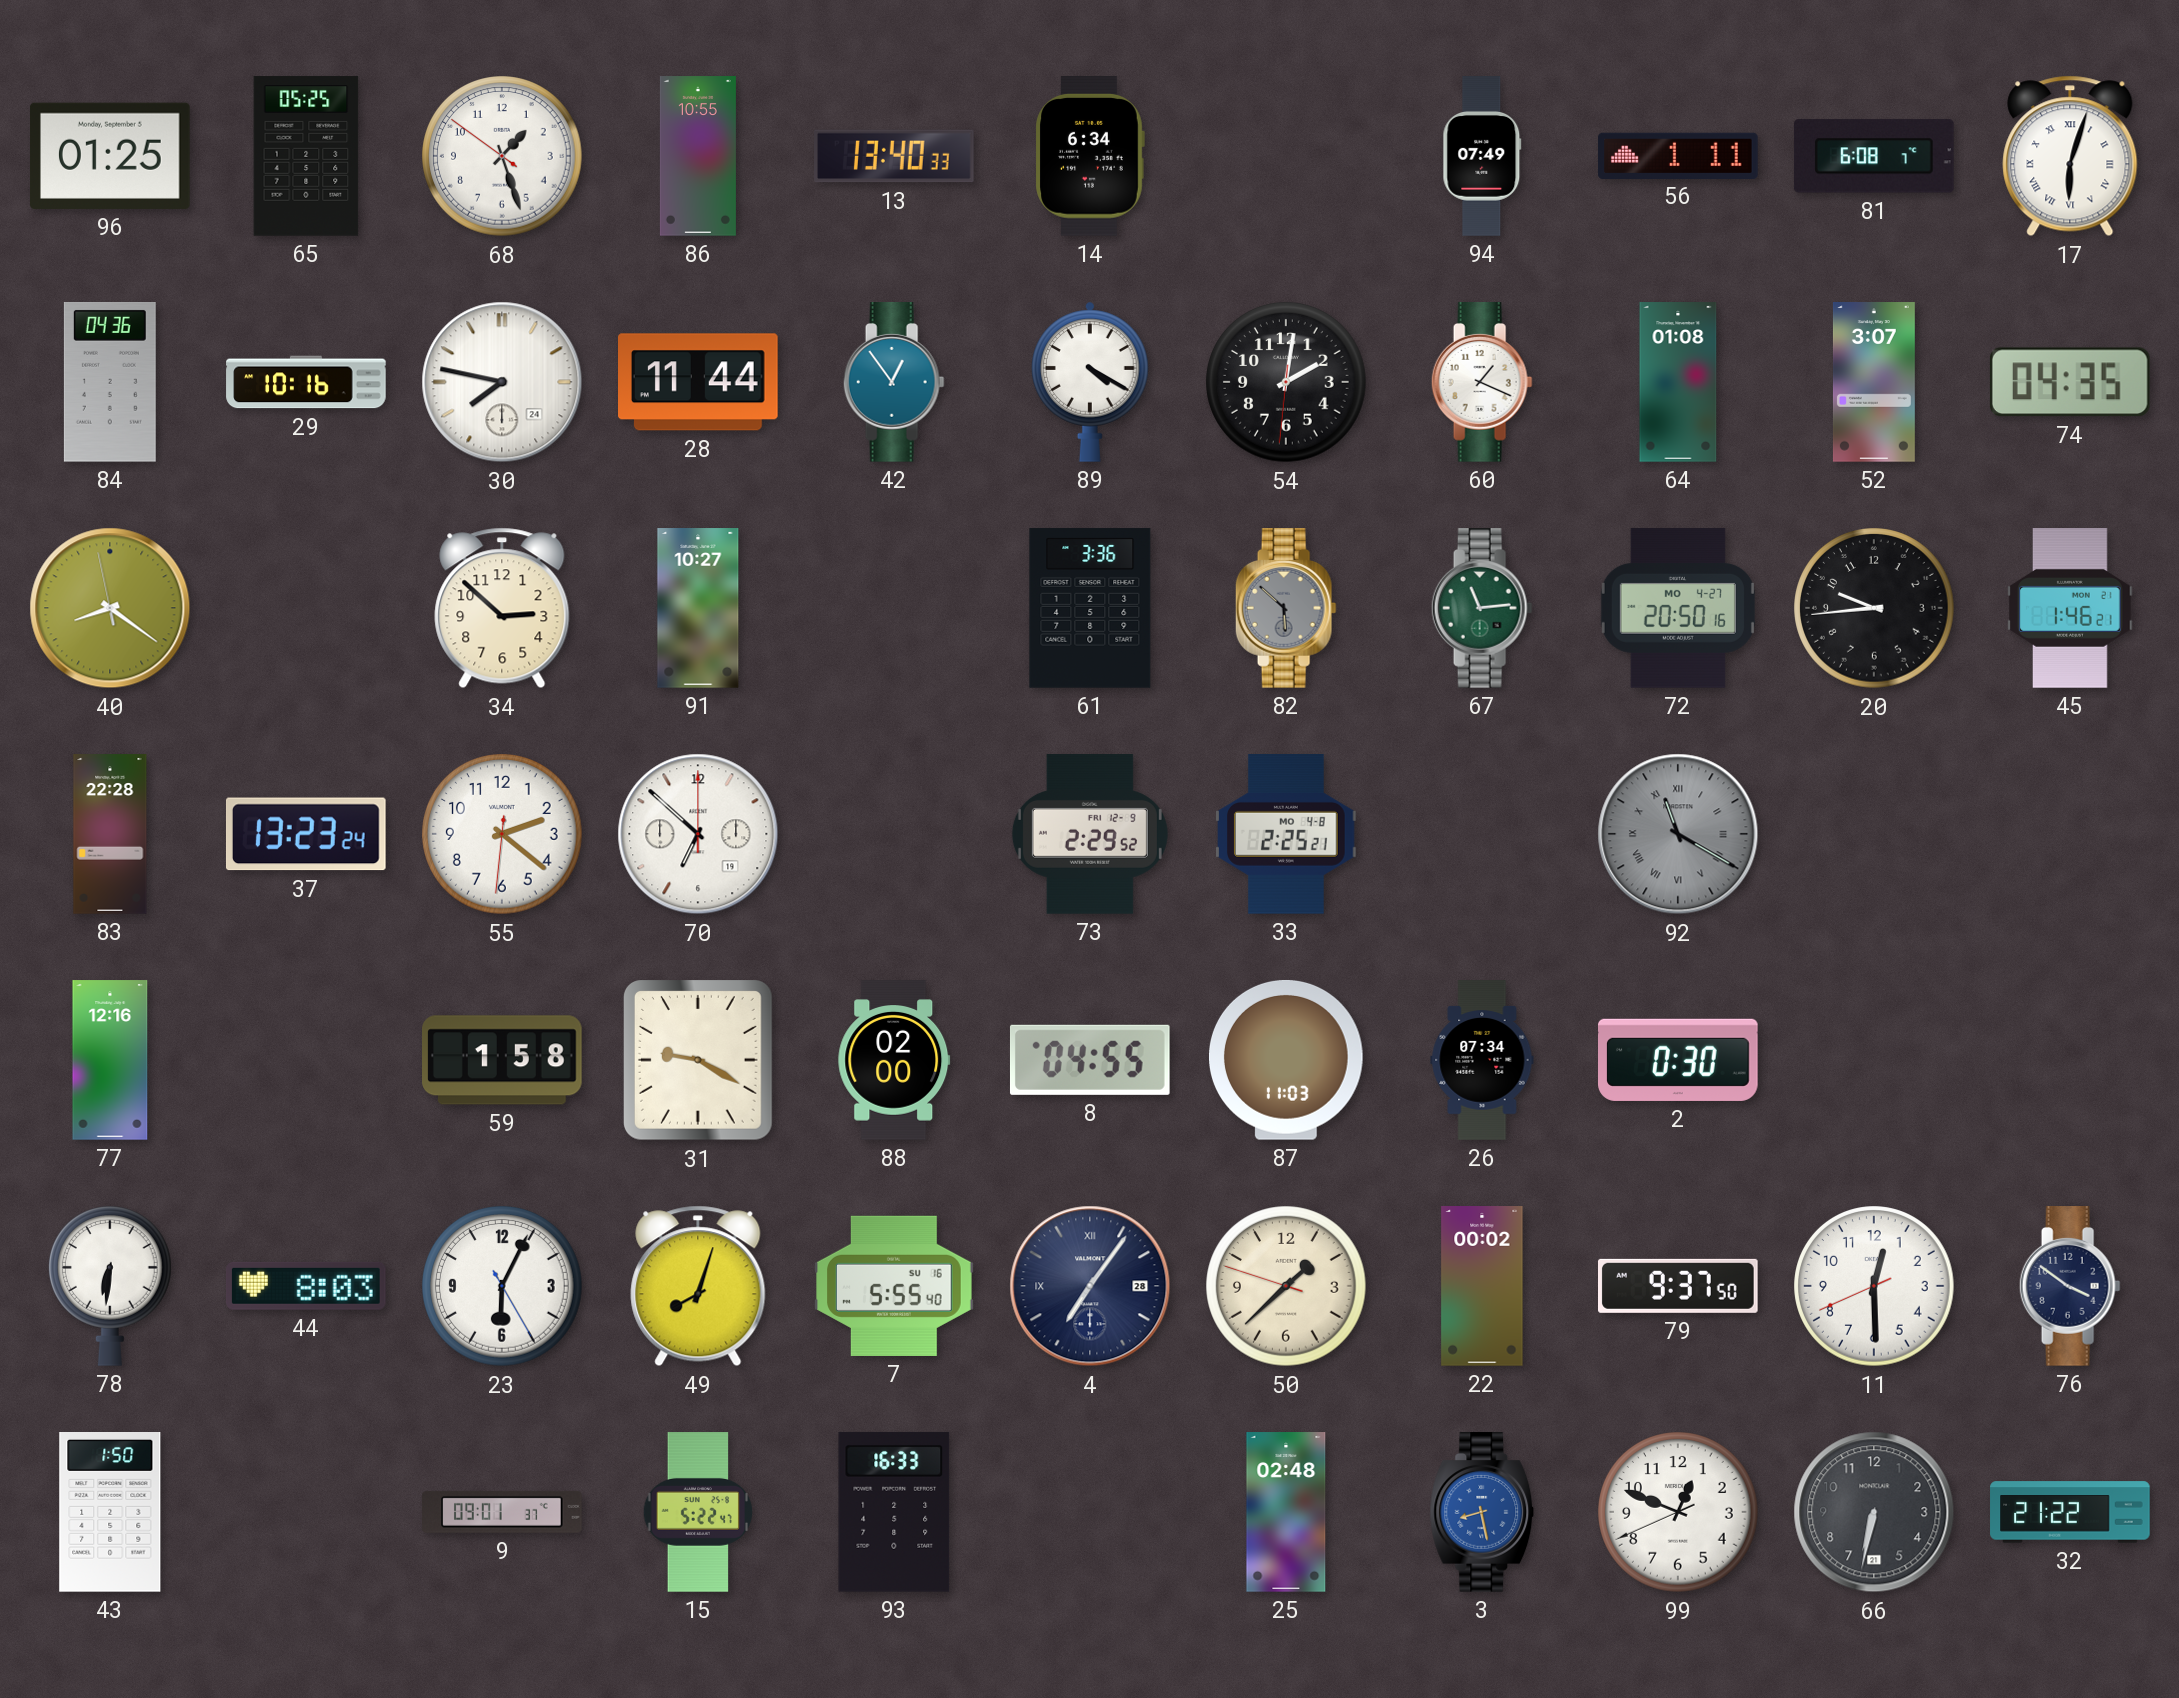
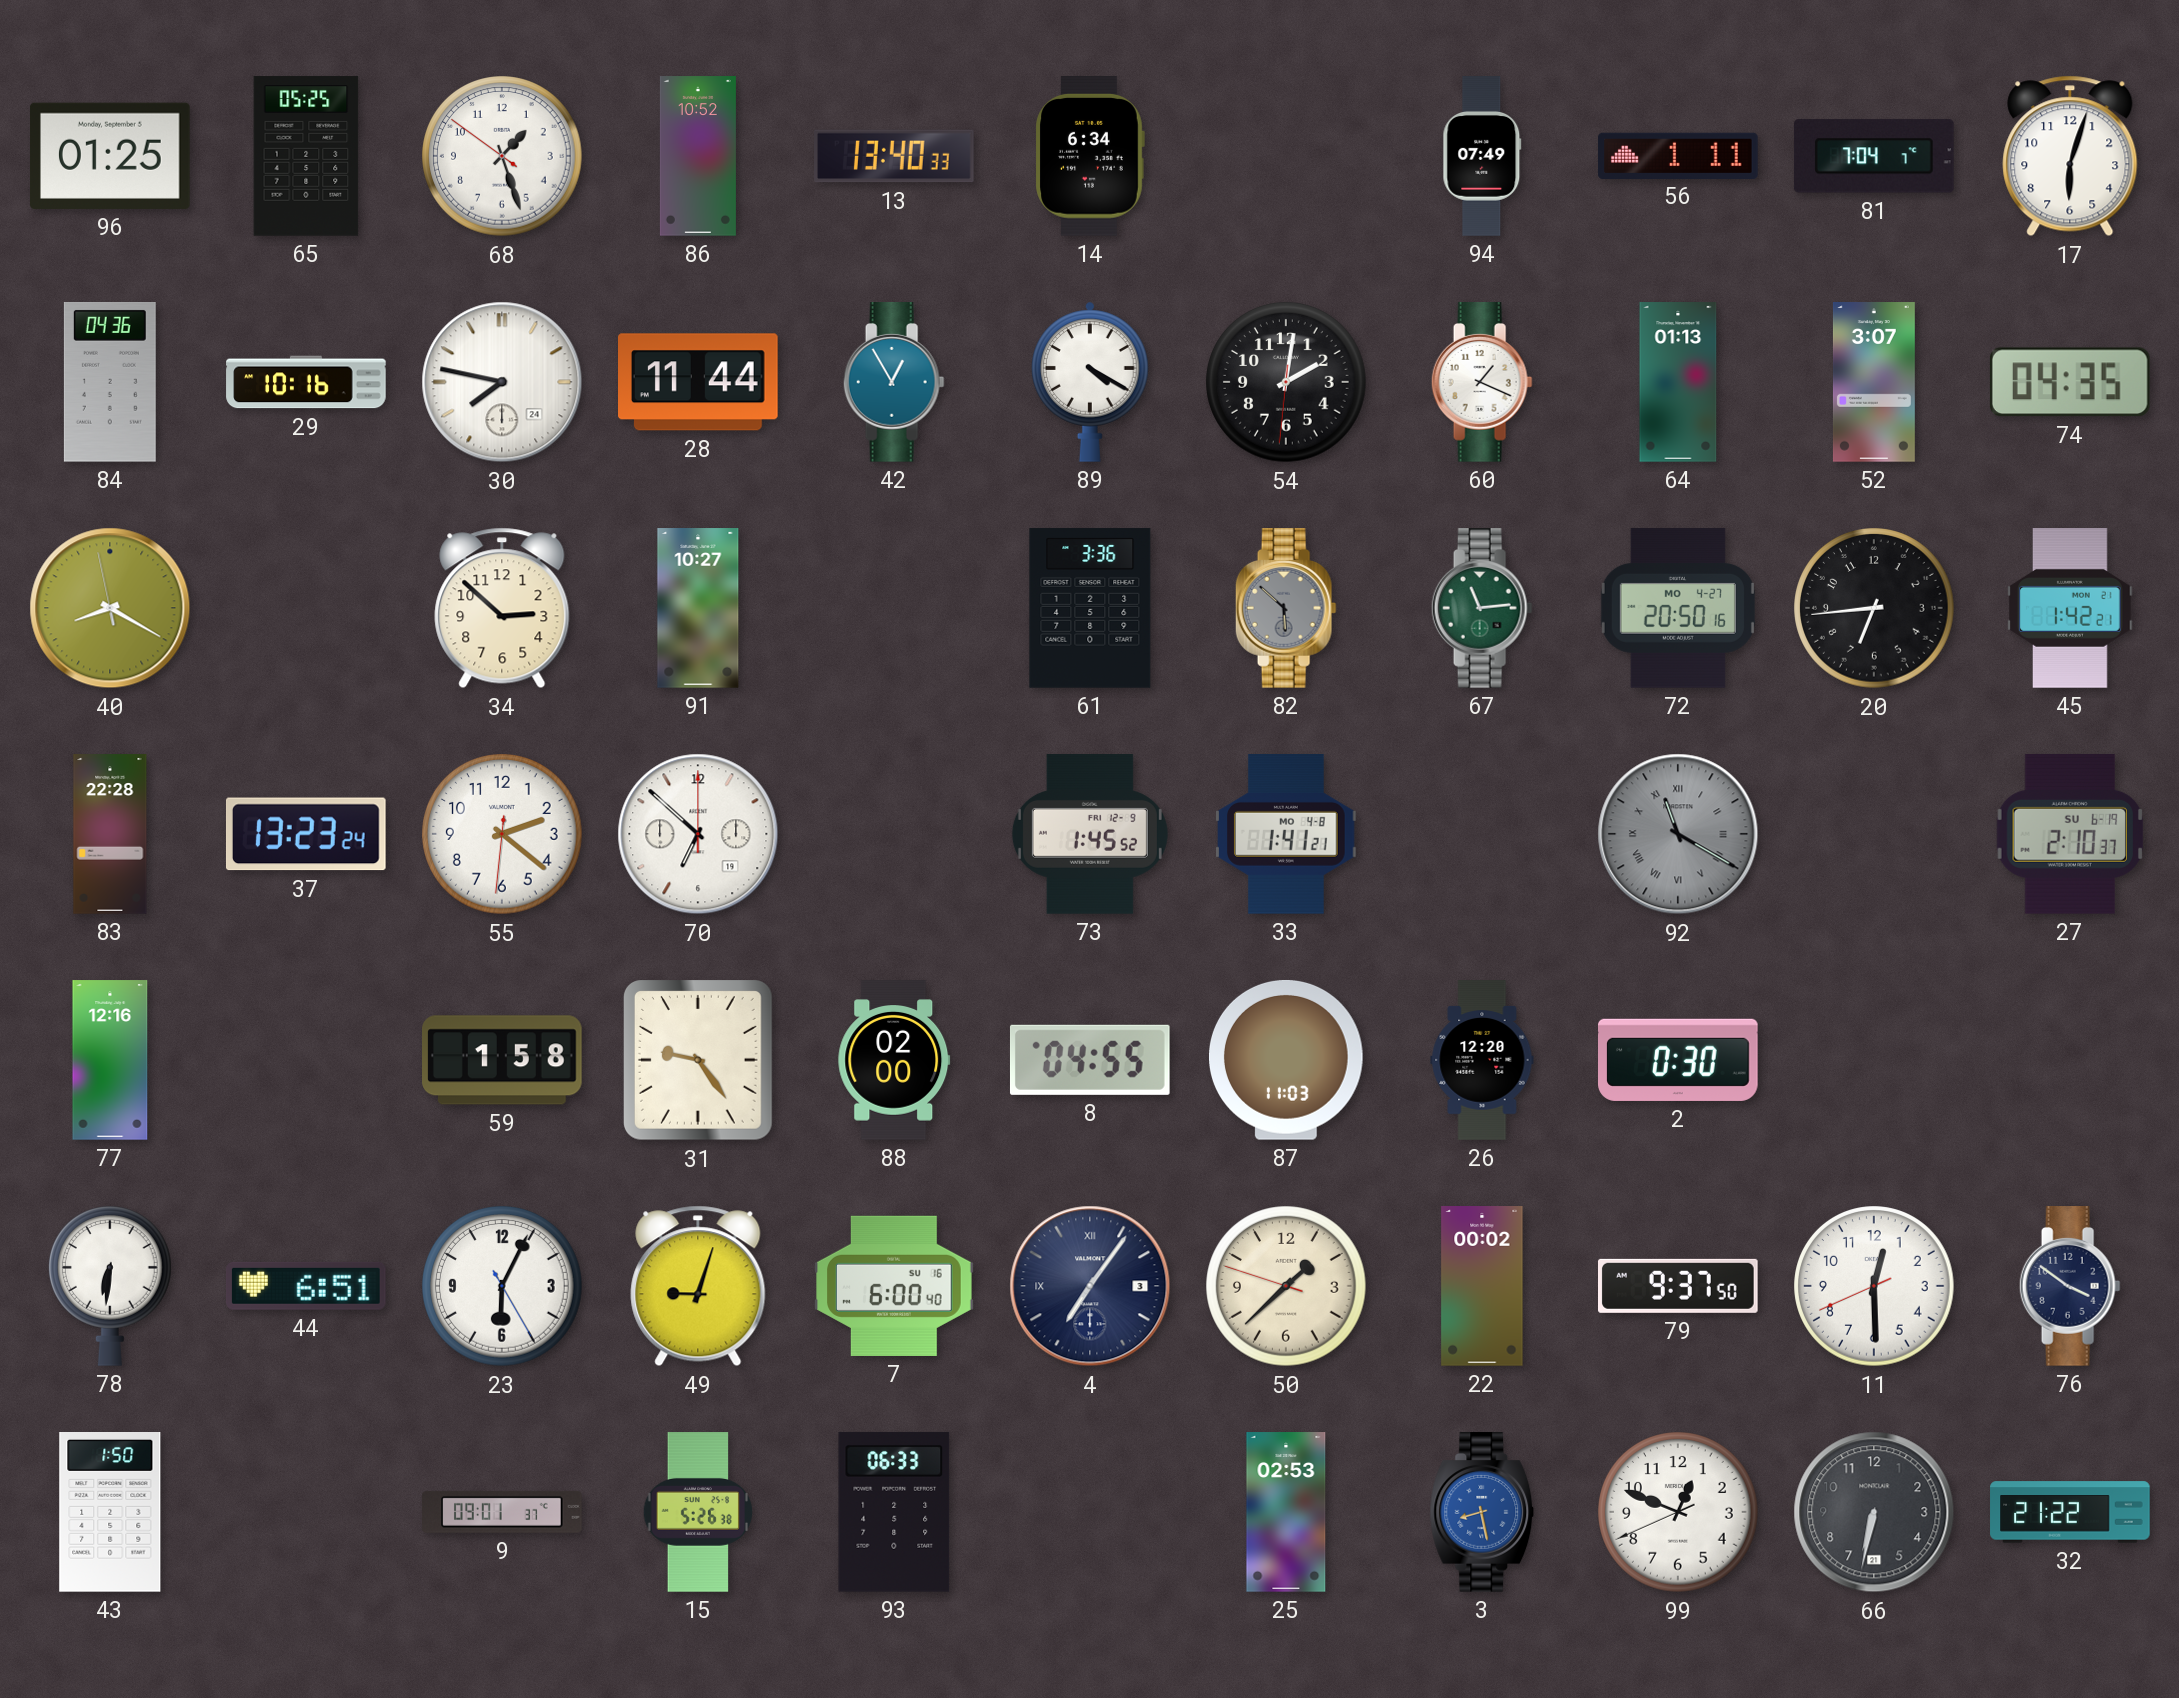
86: 10:55 -> 10:52 (698, 156)
81: 6:08 -> 7:04 (1874, 156)
17 numerals: Roman -> Arabic (2070, 156)
42: 12:54 -> 12:55 (894, 382)
64: 01:08 -> 01:13 (1678, 382)
40: 8:20 -> 8:19 (110, 608)
20: 9:44 -> 6:44 (1874, 608)
45: 1:46 -> 1:42 (2070, 608)
73: 2:29 -> 1:45 (1090, 834)
33: 2:25 -> 1:41 (1287, 835)
27: none -> 2:10 (2069, 834)
31: 9:20 -> 9:24 (698, 1061)
26: 07:34 -> 12:20 (1482, 1060)
44: 8:03 -> 6:51 (306, 1286)
49: 8:03 -> 9:03 (698, 1286)
7: 5:55 -> 6:00 (894, 1286)
4 date: 28 -> 3 (1090, 1286)
15: 5:22 -> 5:26 (698, 1512)
93: 16:33 -> 06:33 (894, 1512)
25: 02:48 -> 02:53 (1286, 1512)
